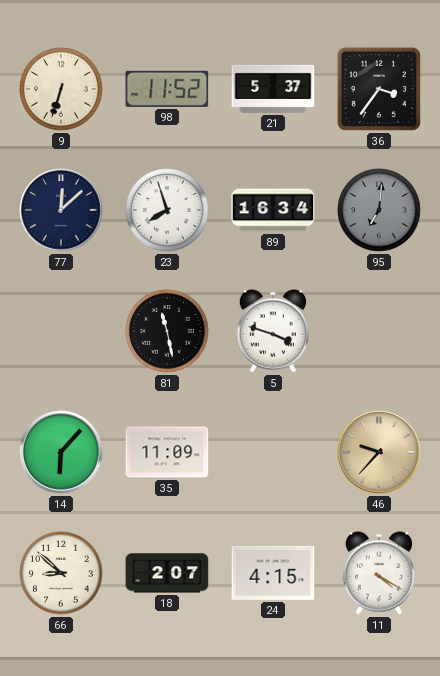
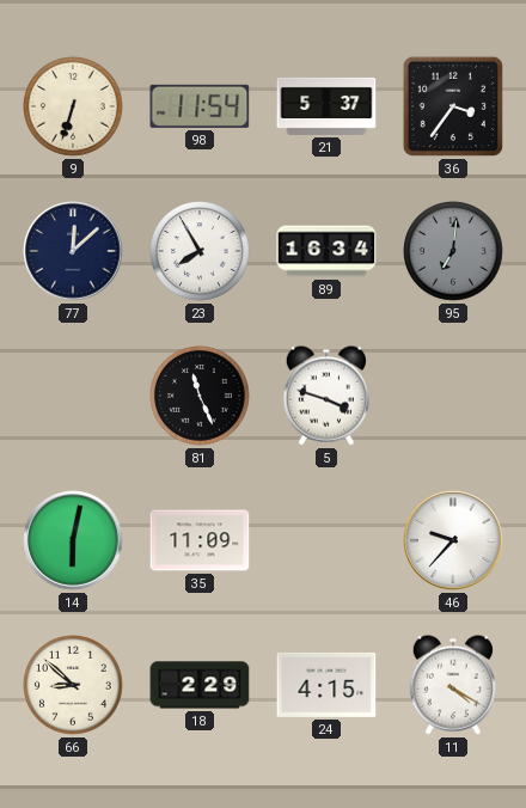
98: 11:52 -> 11:54 (200, 106)
23: 7:57 -> 7:55 (200, 251)
81: 11:28 -> 11:26 (200, 396)
14: 6:07 -> 6:02 (73, 540)
46 dial: champagne -> white (453, 540)
18: 2:07 -> 2:29 (200, 685)
